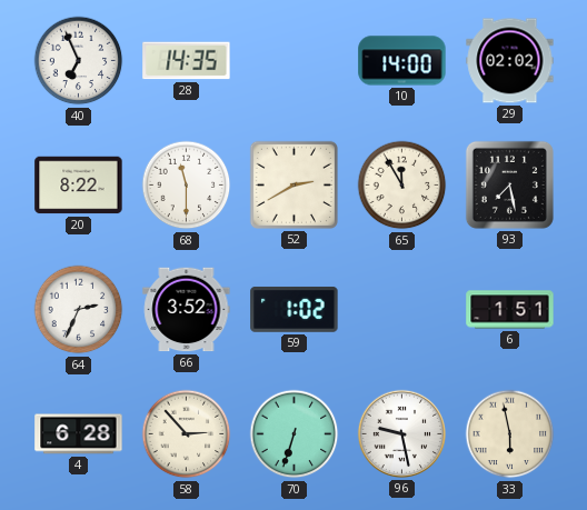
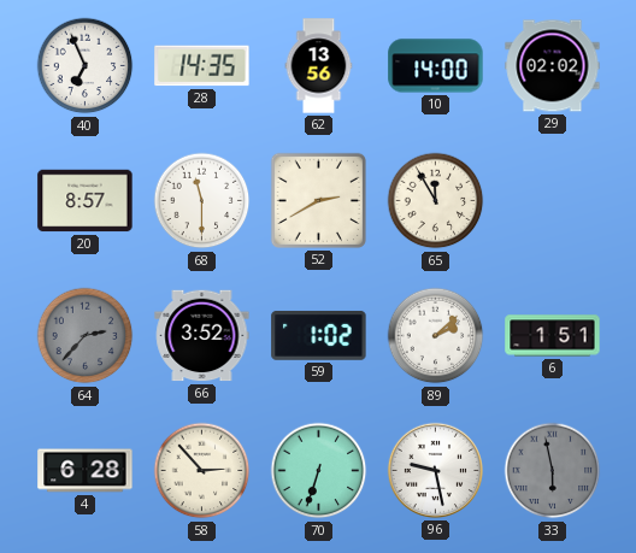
62: none -> 13:56 (319, 66)
20: 8:22 -> 8:57 (86, 201)
93: 7:28 -> none (509, 184)
64: 2:34 -> 2:37 (86, 336)
64 dial: white -> grey (86, 336)
89: none -> 2:08 (436, 336)
33 dial: cream -> grey (553, 471)
